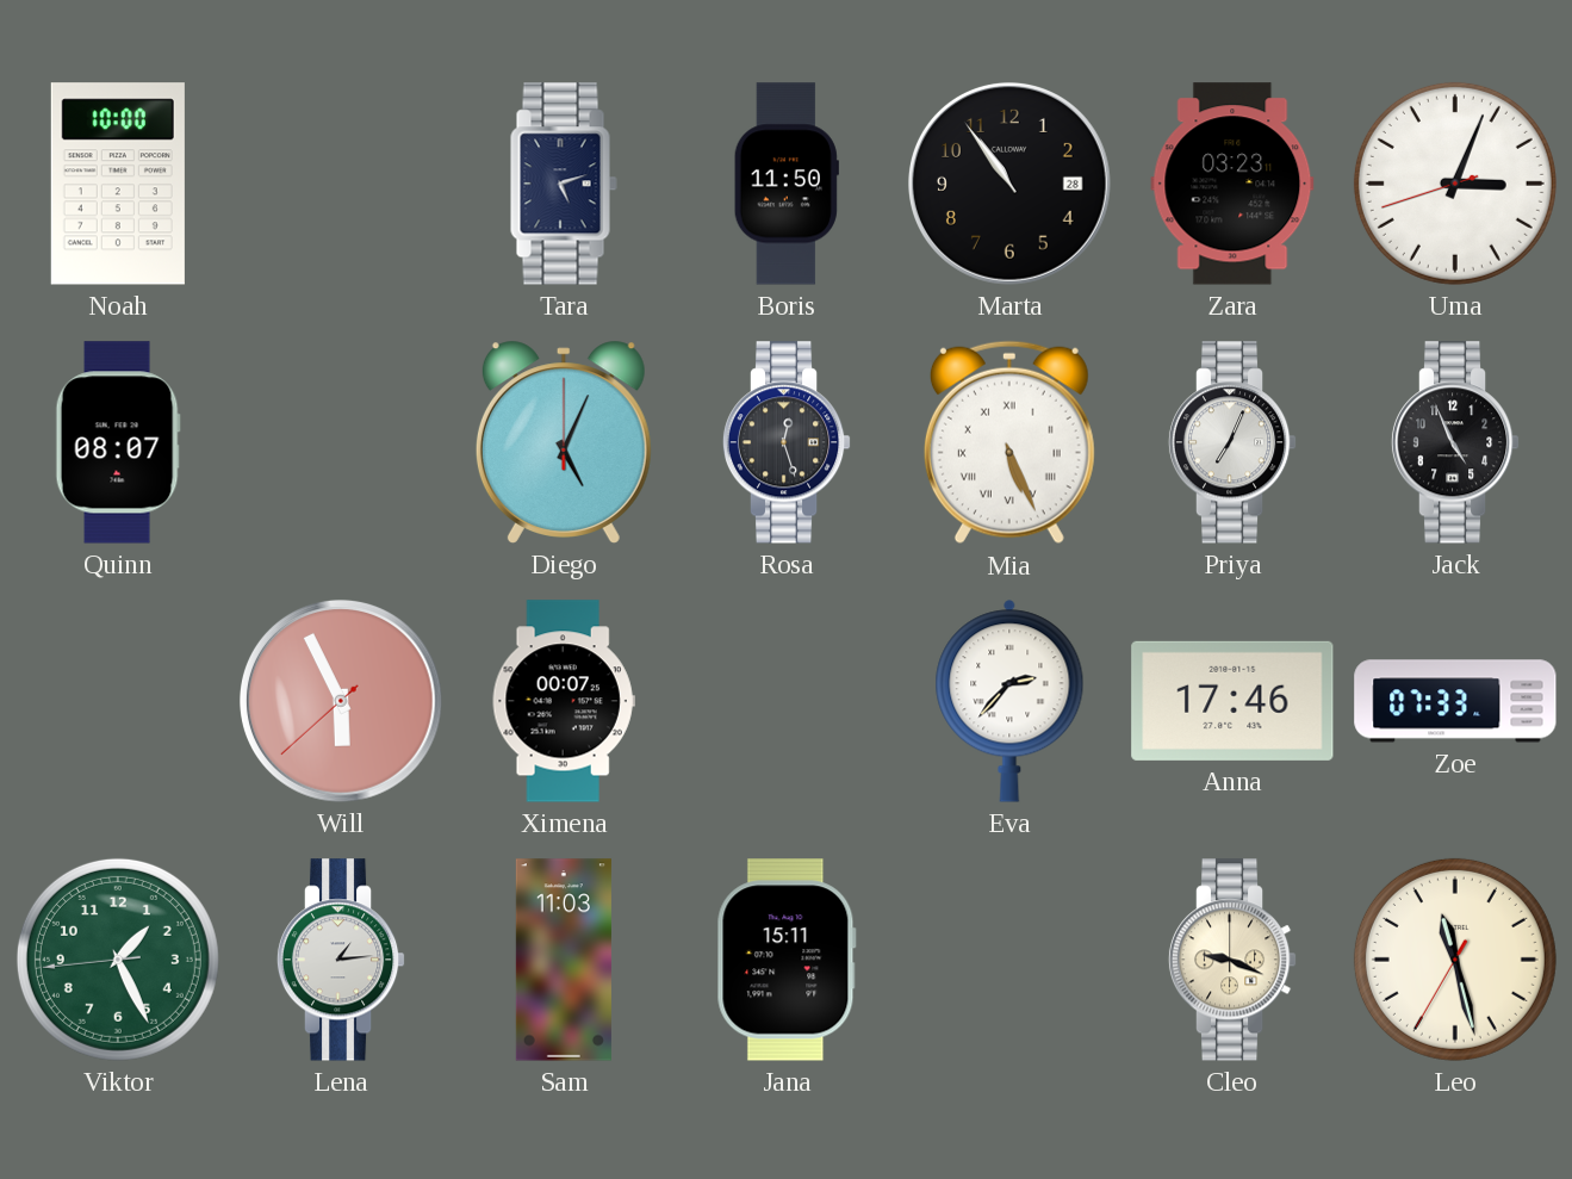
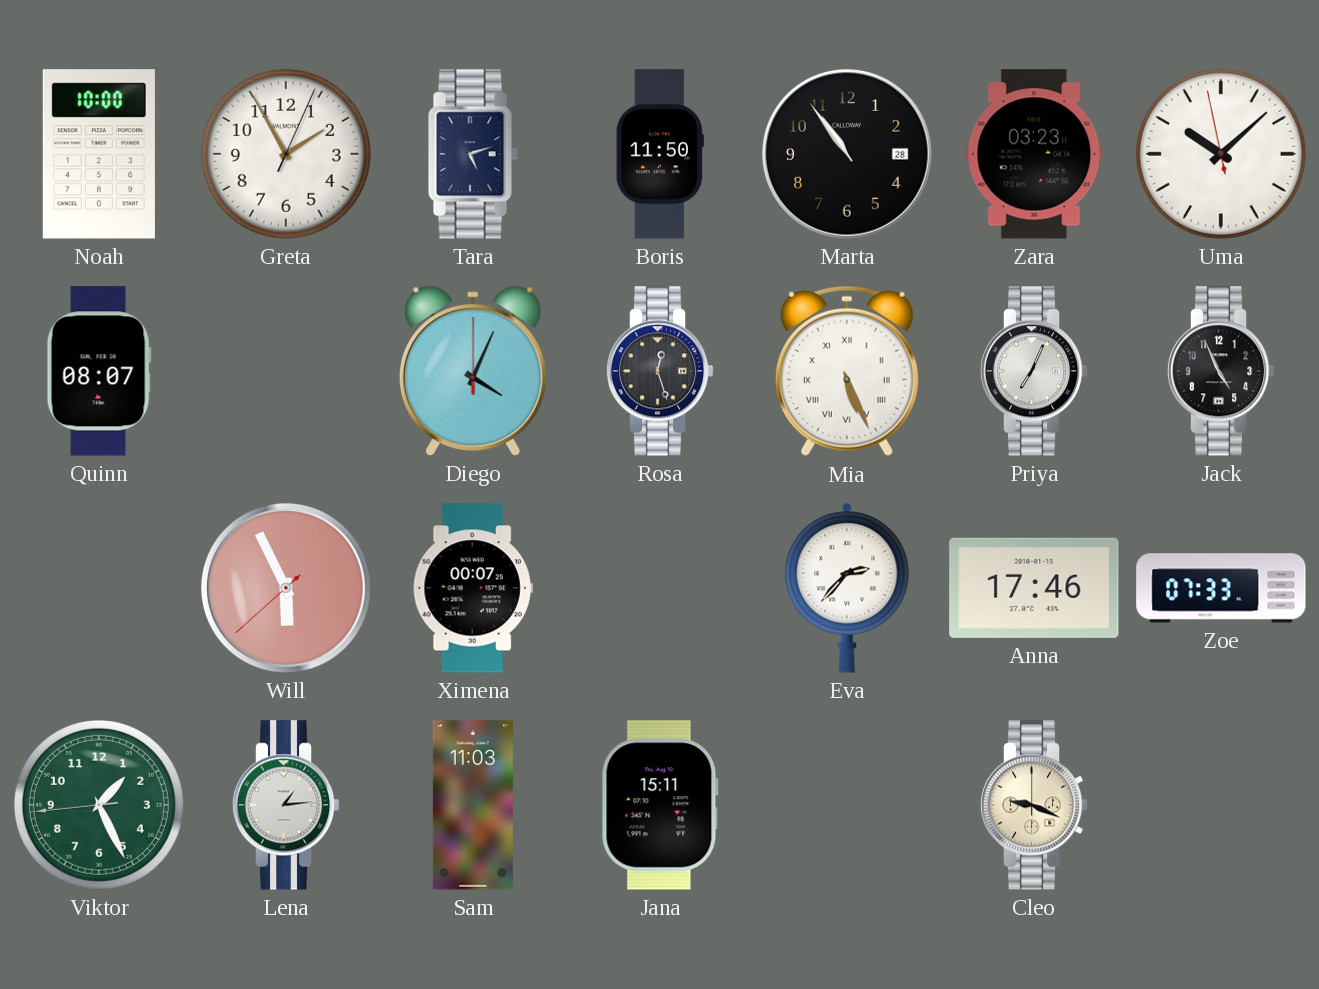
Greta: none -> 1:55 (286, 154)
Uma: 3:03 -> 10:07 (1221, 154)
Diego: 5:04 -> 4:04 (473, 371)
Leo: 11:27 -> none (1455, 960)
